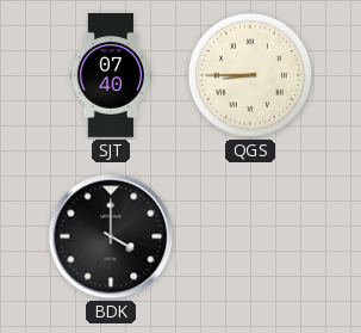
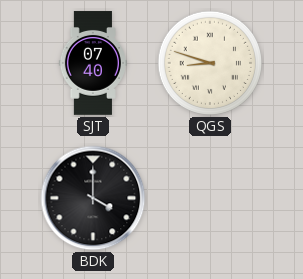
QGS: 8:45 -> 8:48 (209, 63)
